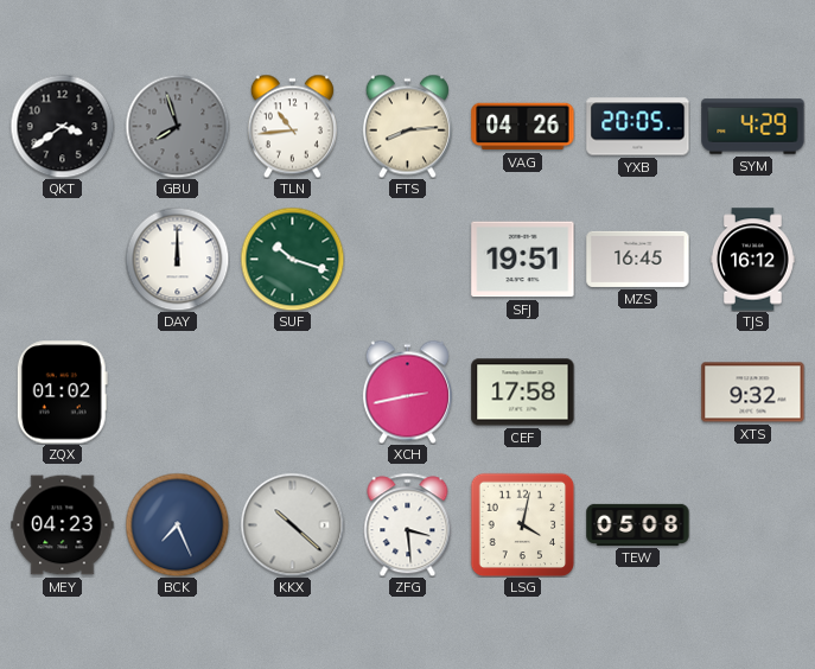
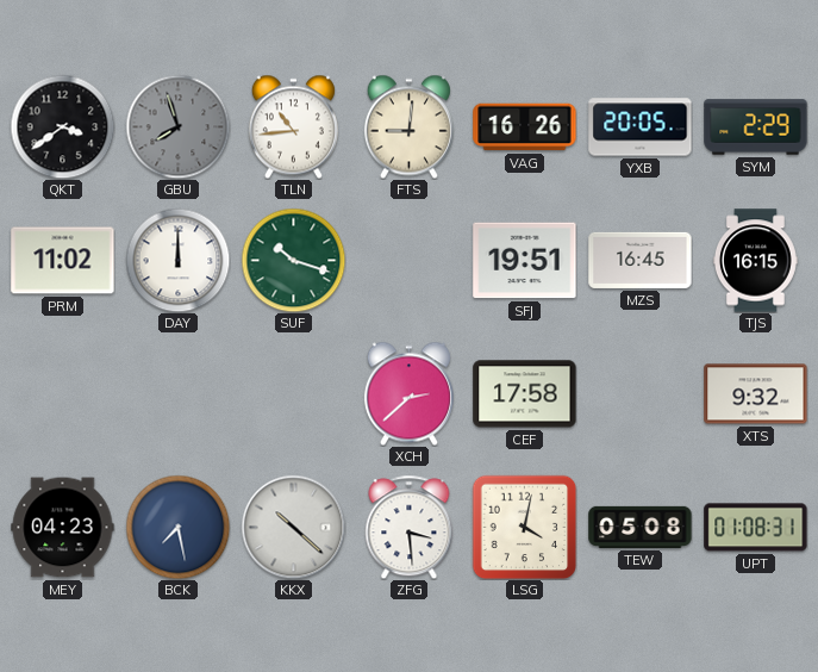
FTS: 8:14 -> 9:01 (408, 126)
VAG: 04:26 -> 16:26 (525, 127)
SYM: 4:29 -> 2:29 (756, 127)
PRM: none -> 11:02 (63, 261)
TJS: 16:12 -> 16:15 (756, 261)
ZQX: 01:02 -> none (62, 393)
XCH: 2:43 -> 2:38 (408, 393)
BCK: 7:26 -> 7:28 (177, 527)
UPT: none -> 01:08 (756, 528)
